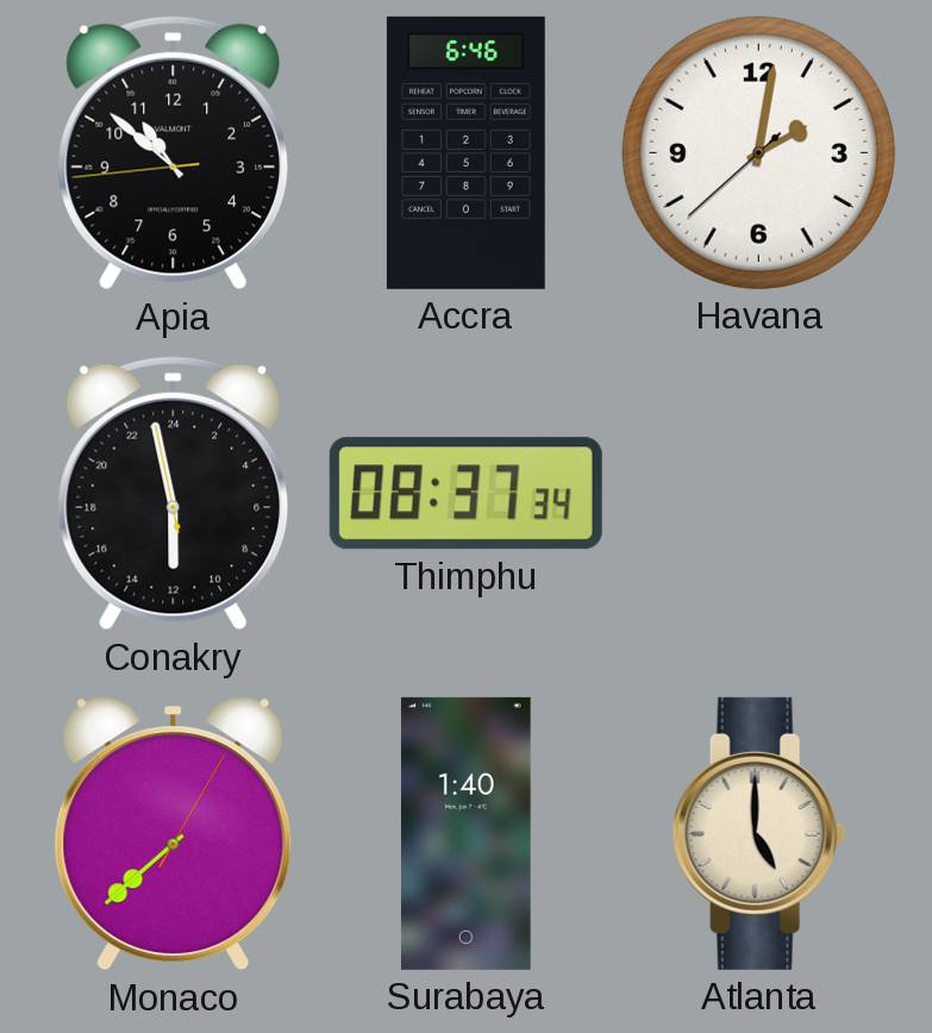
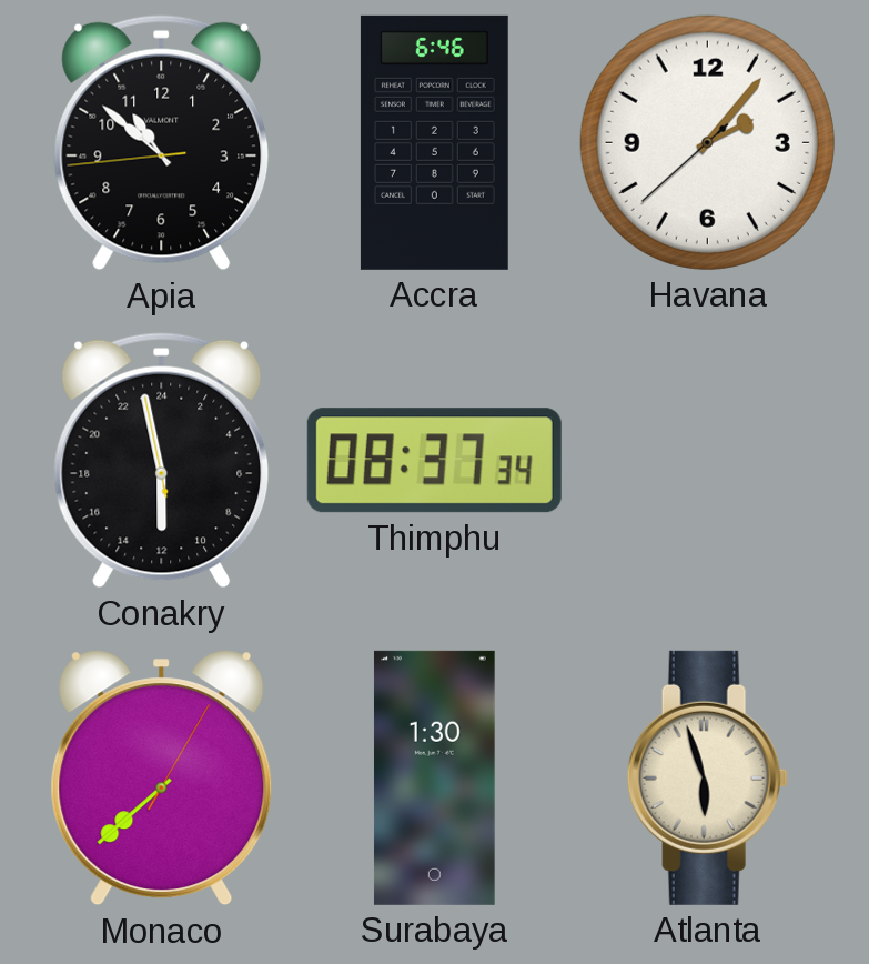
Havana: 2:01 -> 2:06 (707, 142)
Surabaya: 1:40 -> 1:30 (434, 777)
Atlanta: 5:00 -> 5:57 (707, 777)
